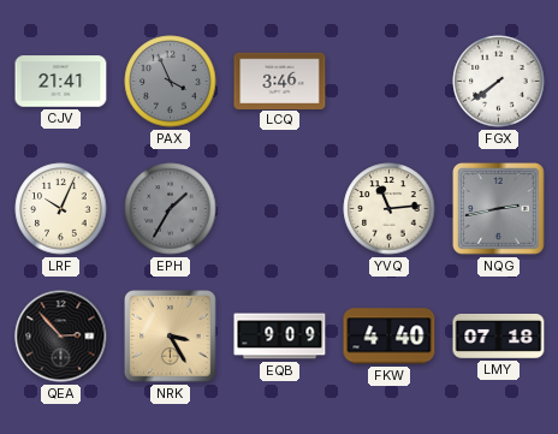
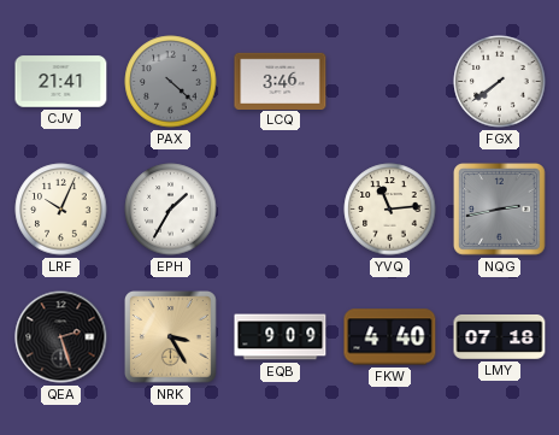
PAX: 3:56 -> 4:22 (171, 82)
EPH dial: grey -> white (171, 210)
QEA: 2:53 -> 2:27 (61, 337)
